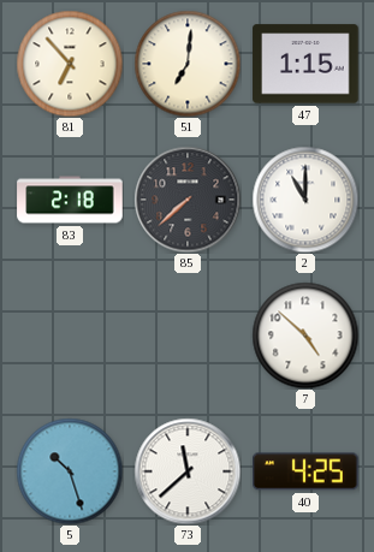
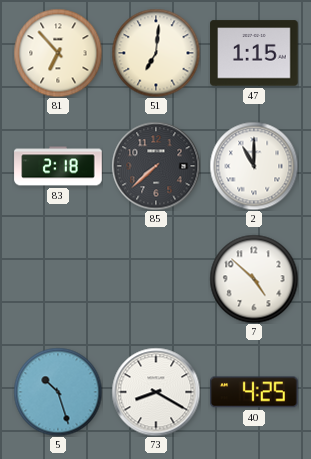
73: 11:38 -> 8:20 (156, 392)
